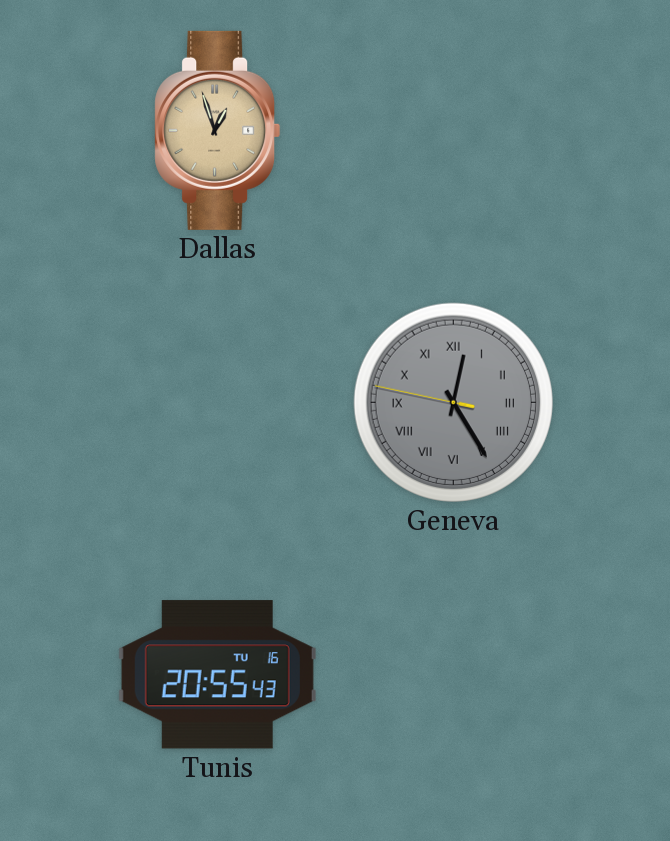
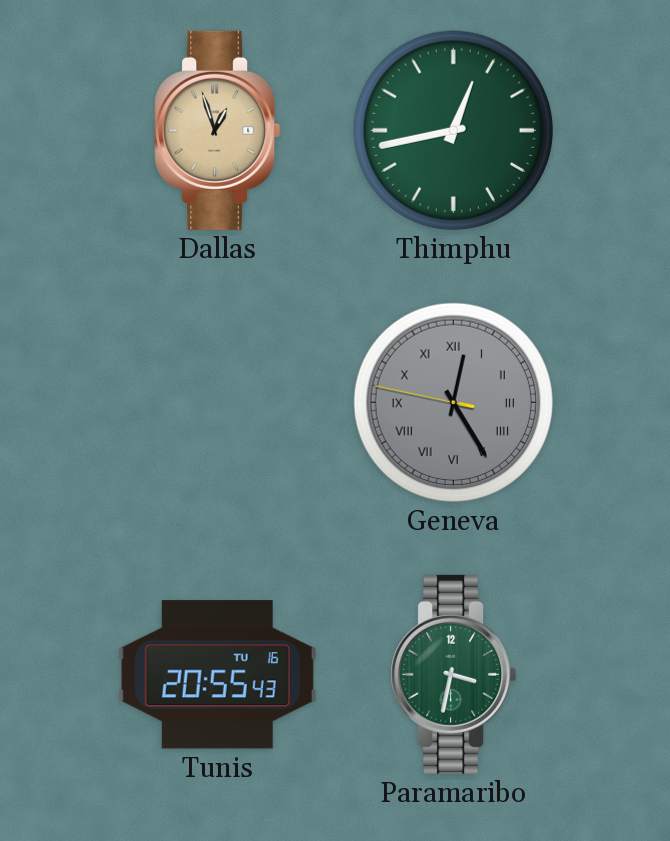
Thimphu: none -> 12:43 (453, 130)
Paramaribo: none -> 3:32 (454, 674)
